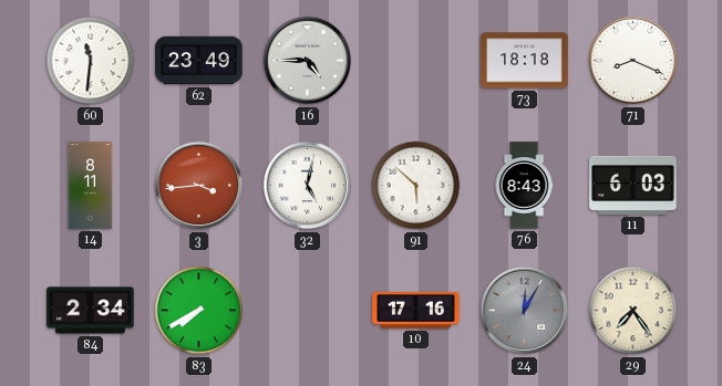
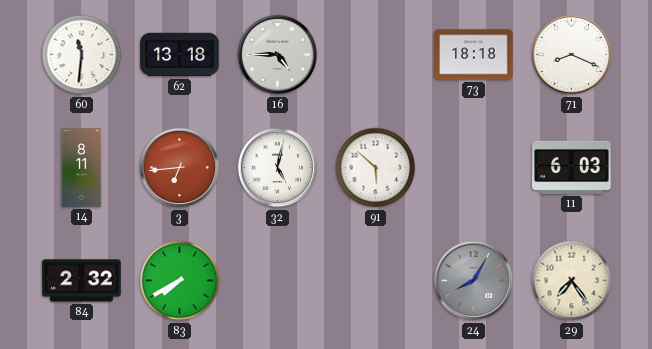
62: 23:49 -> 13:18 (180, 55)
3: 3:44 -> 6:44 (180, 168)
76: 8:43 -> none (524, 186)
84: 2:34 -> 2:32 (82, 281)
10: 17:16 -> none (416, 311)
24: 12:05 -> 8:05 (474, 281)
